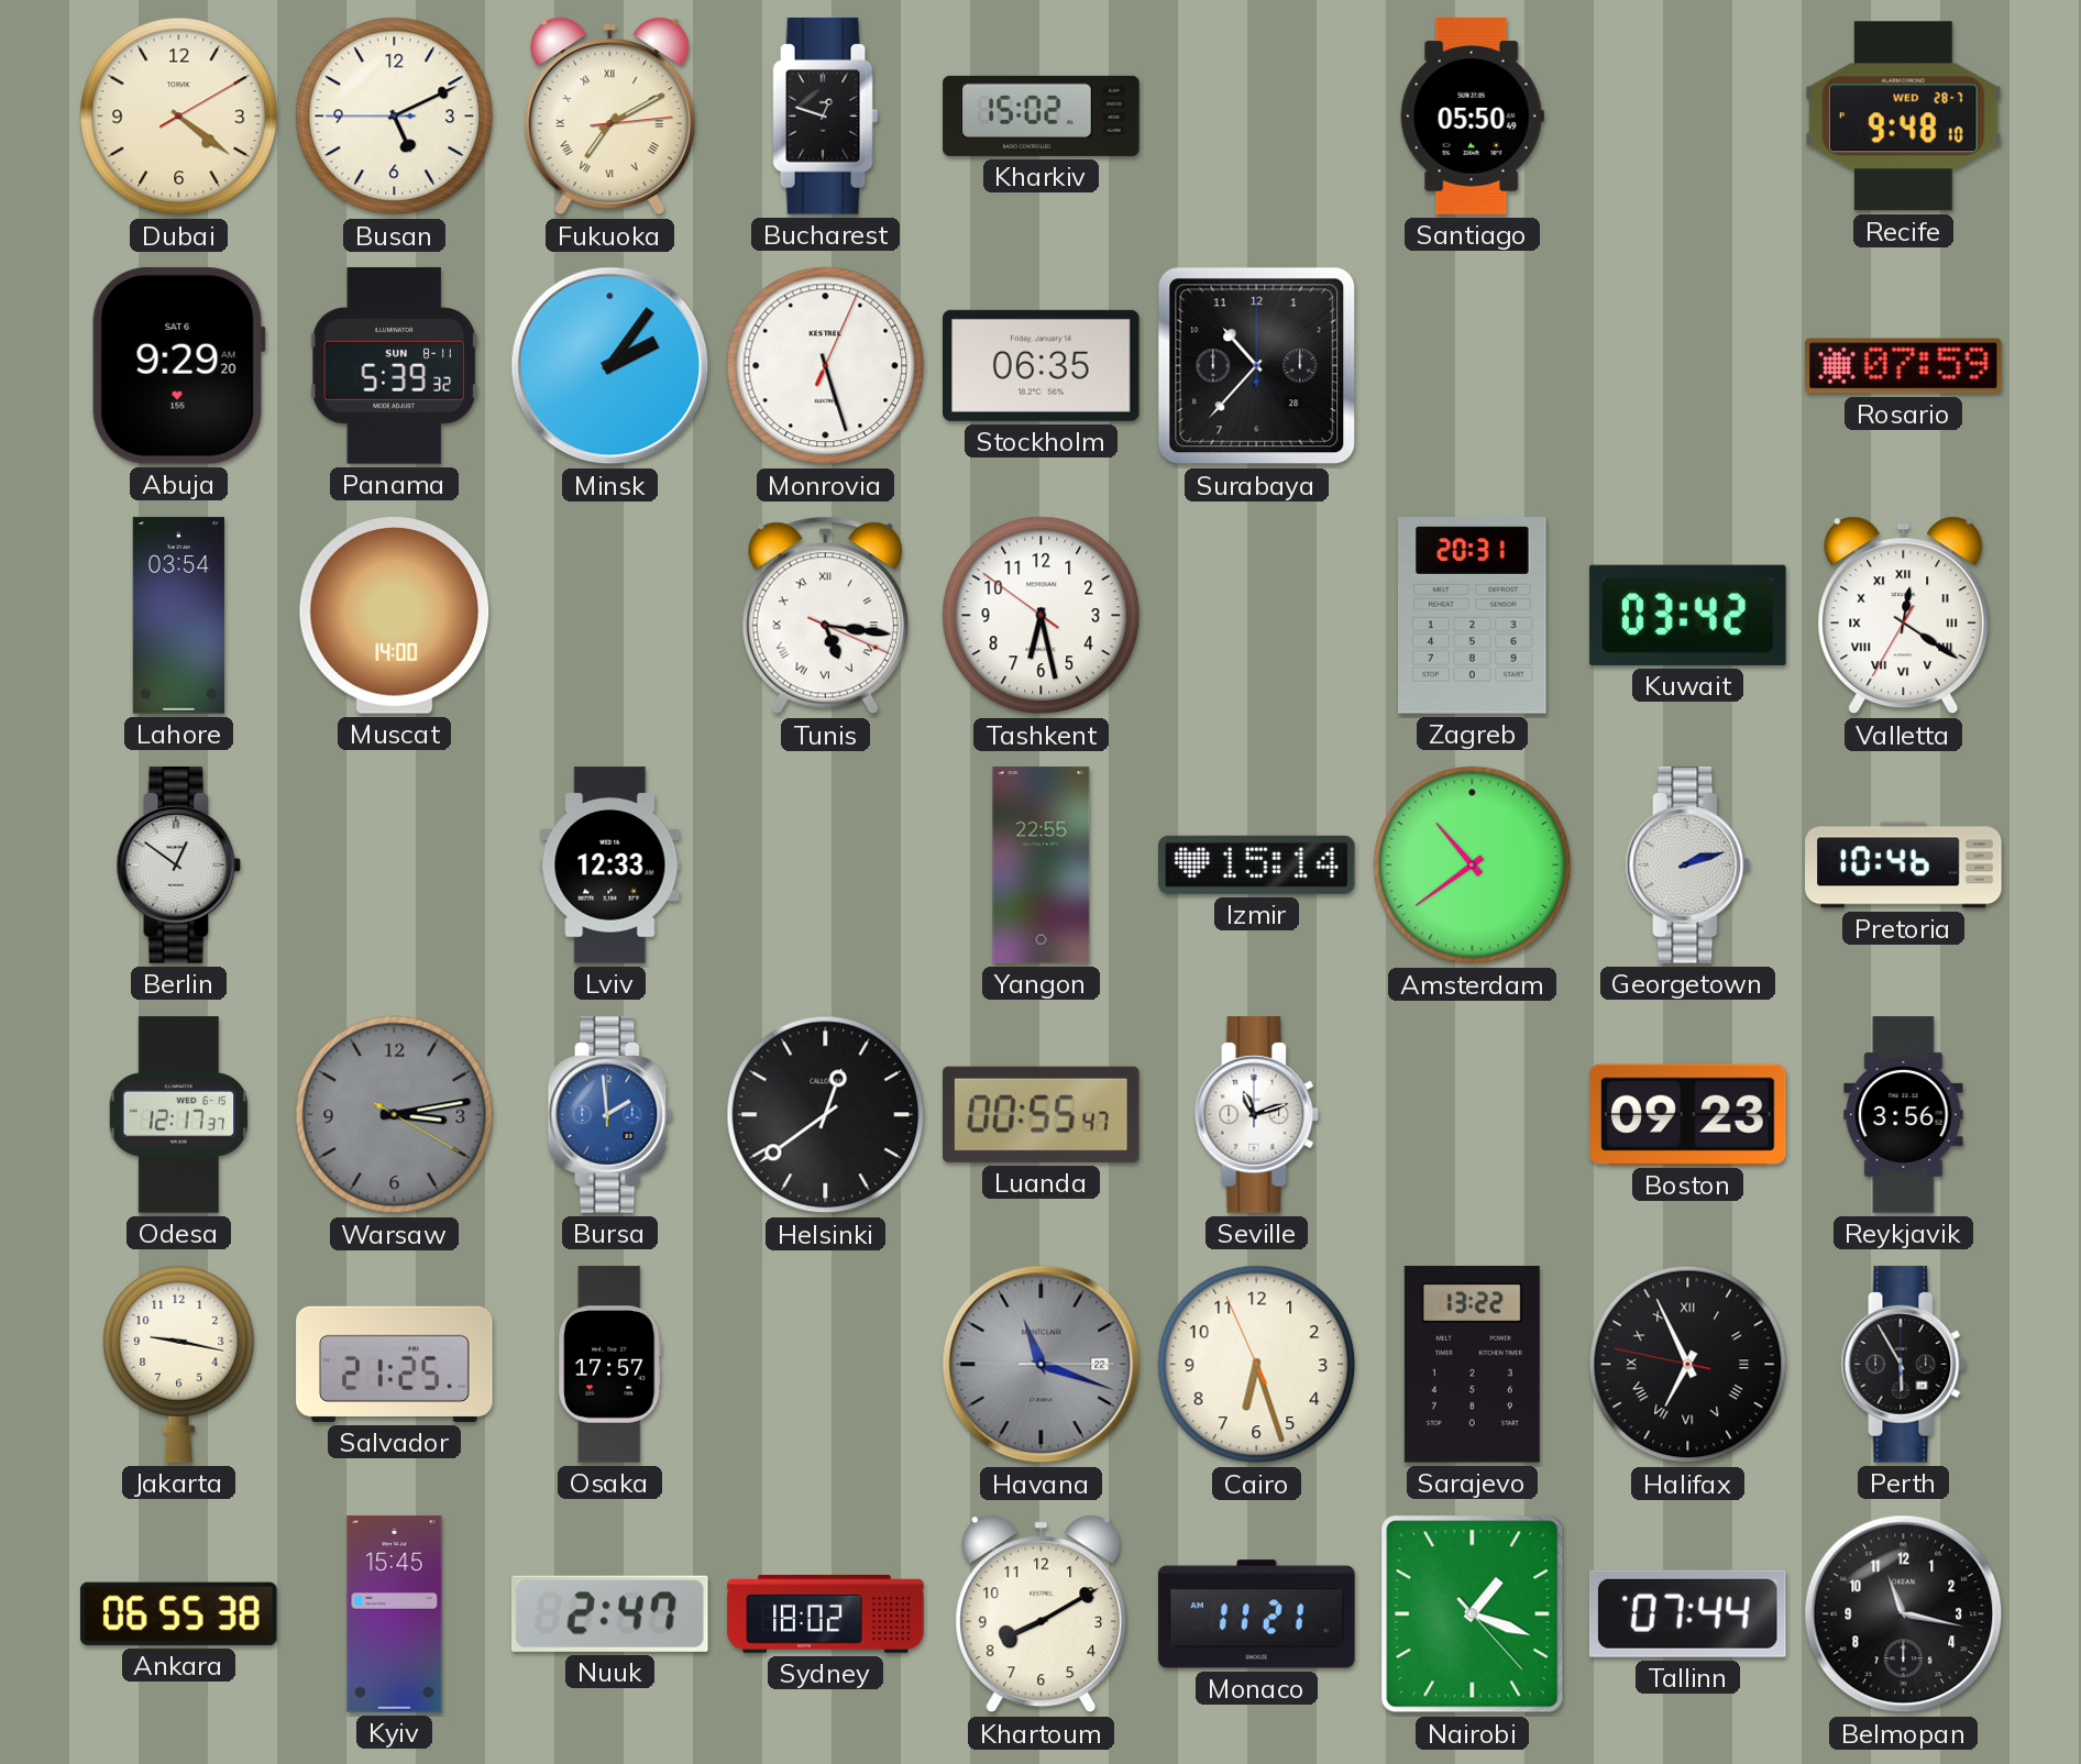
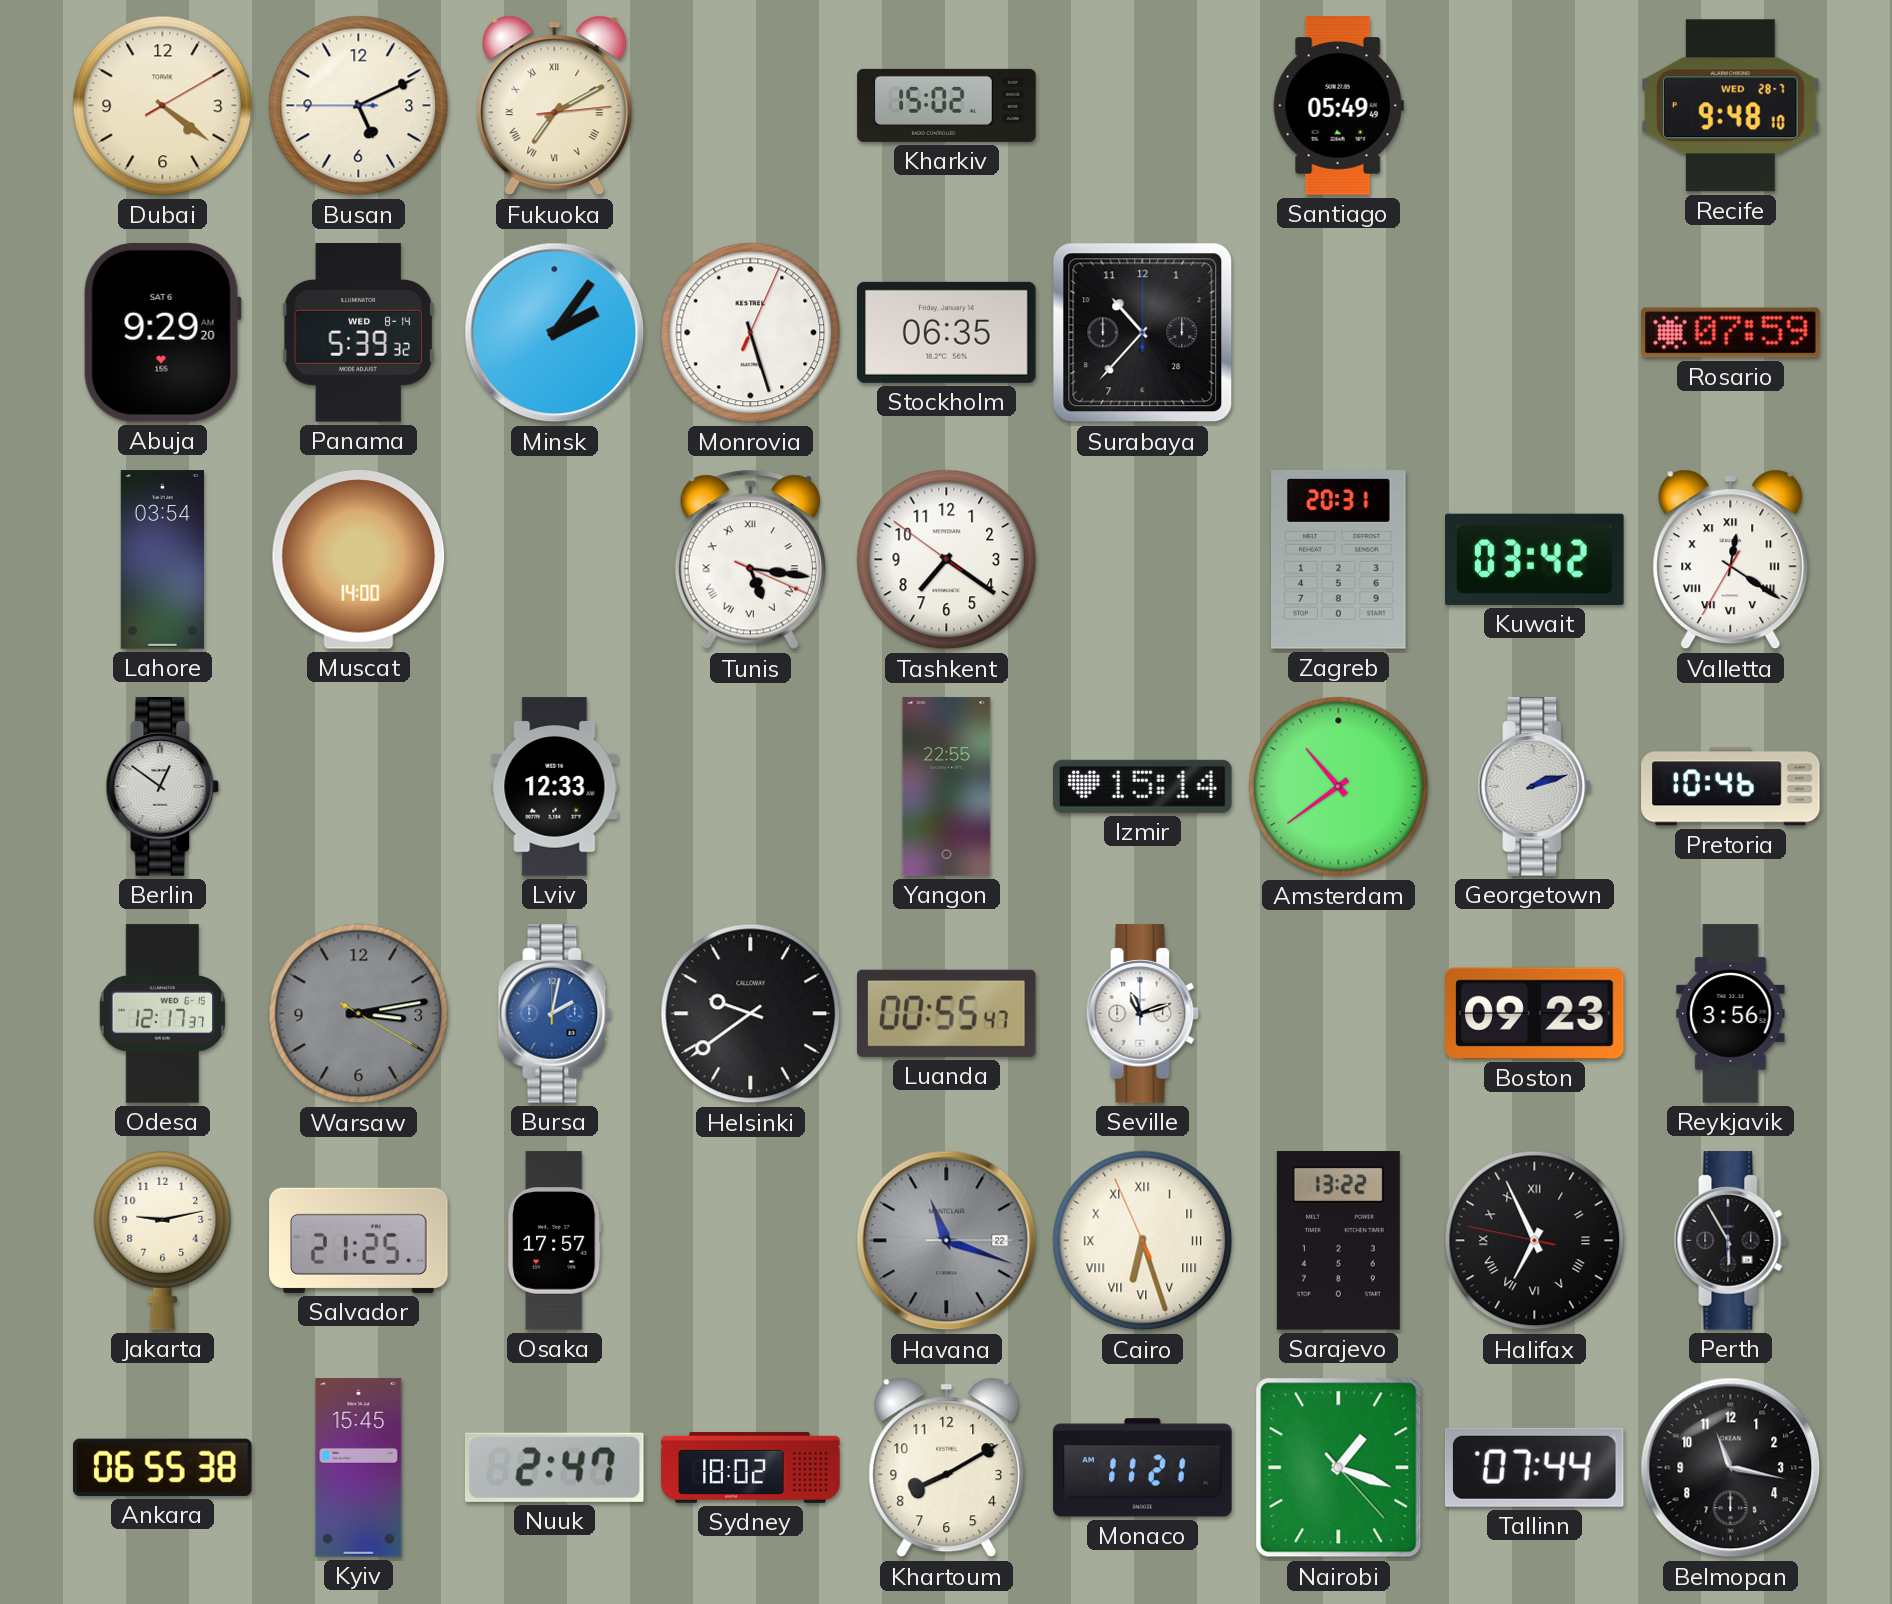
Bucharest: 12:48 -> none (826, 117)
Santiago: 05:50 -> 05:49 (1338, 106)
Panama date: SUN 8-11 -> WED 8-14 (358, 333)
Tashkent: 6:27 -> 7:20 (947, 560)
Bursa: 1:59 -> 2:02 (555, 1014)
Helsinki: 12:39 -> 9:39 (751, 1014)
Jakarta: 9:17 -> 9:13 (163, 1240)
Cairo numerals: Arabic -> Roman (1143, 1241)
